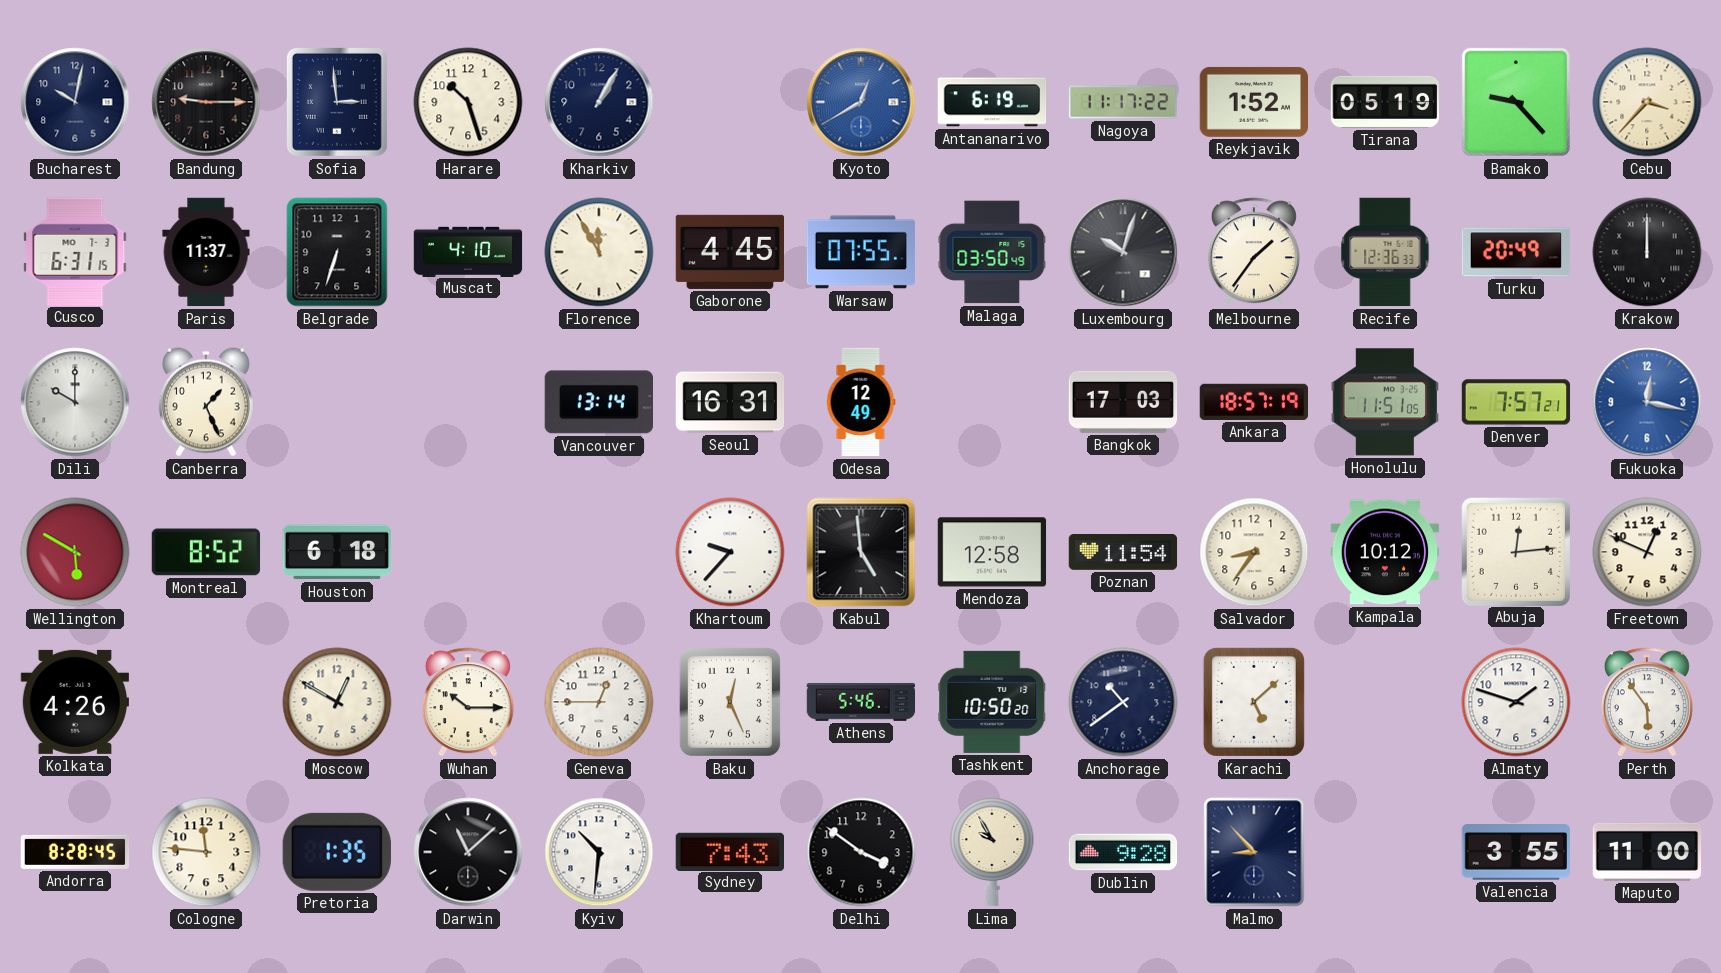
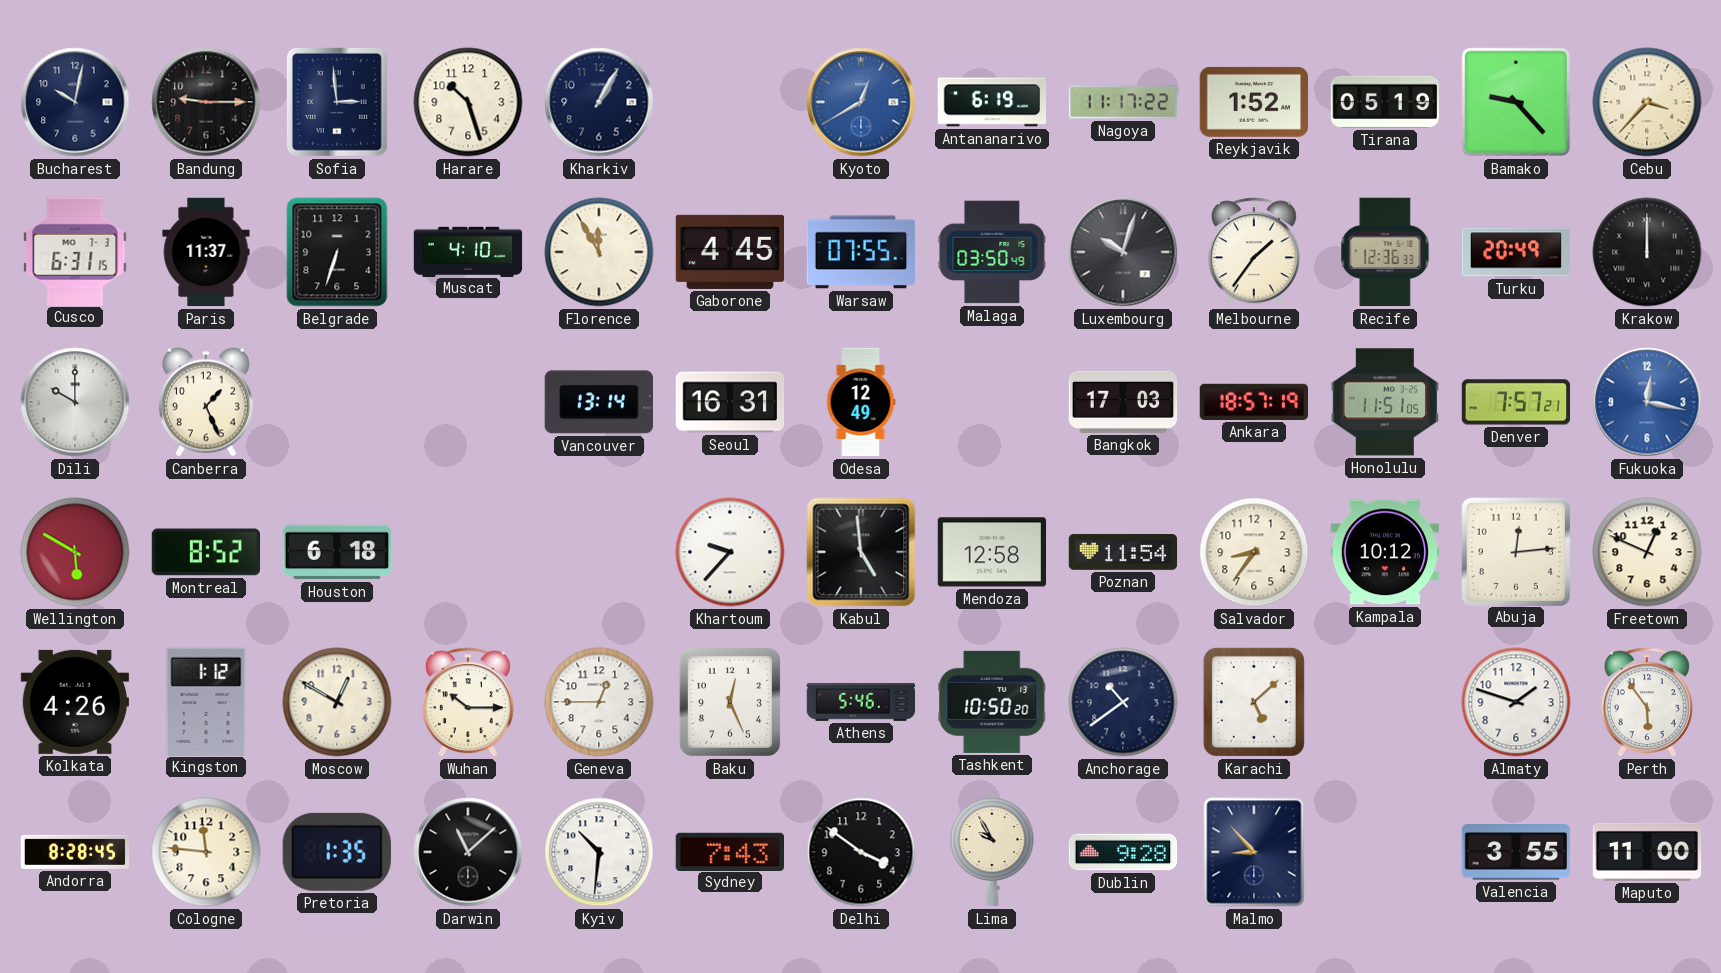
Kingston: none -> 1:12 (206, 701)
